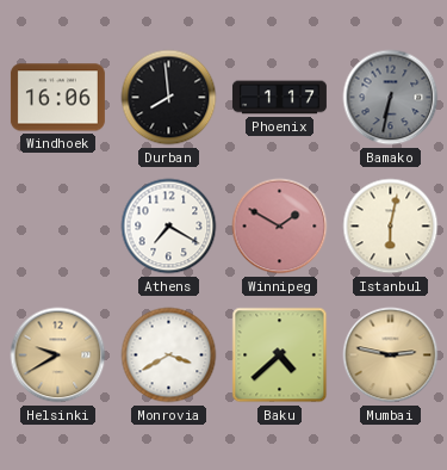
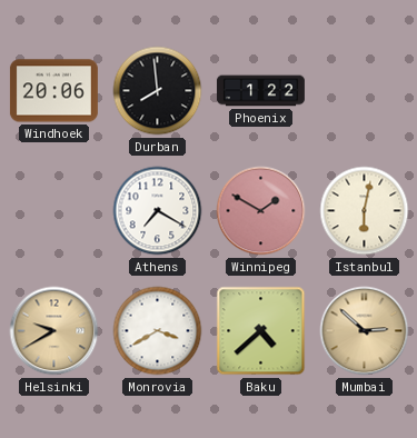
Windhoek: 16:06 -> 20:06 (53, 91)
Phoenix: 1:17 -> 1:22 (260, 91)
Bamako: 6:32 -> none (391, 98)
Mumbai: 2:47 -> 2:52 (365, 331)
